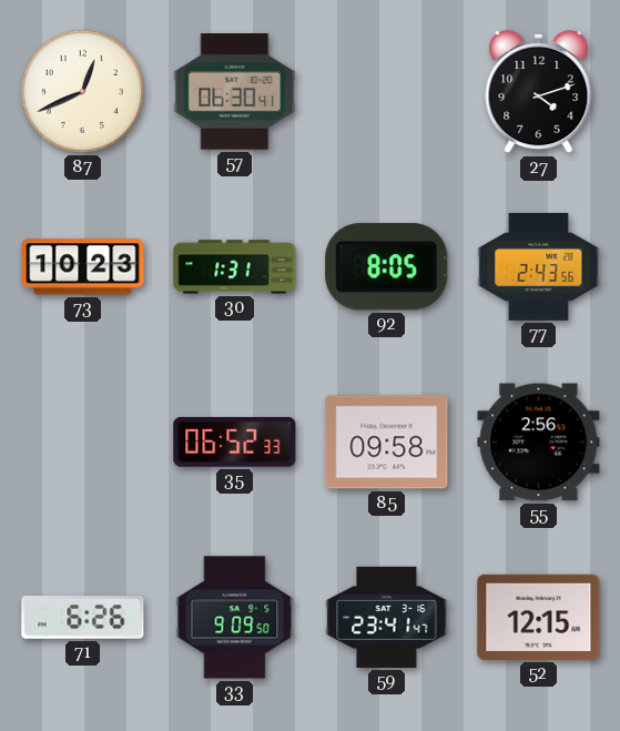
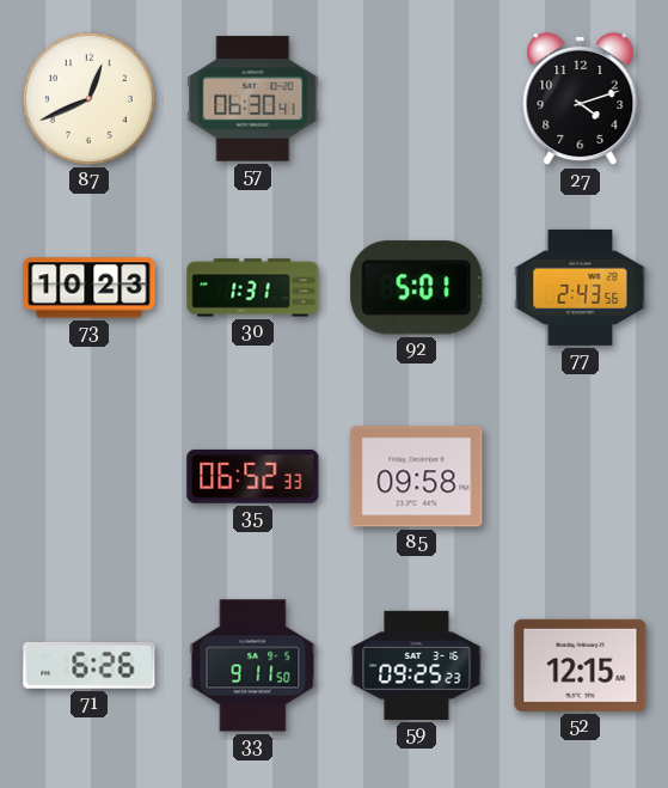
92: 8:05 -> 5:01 (417, 288)
55: 2:56 -> none (539, 443)
33: 9:09 -> 9:11 (253, 666)
59: 23:41 -> 09:25 (417, 665)
